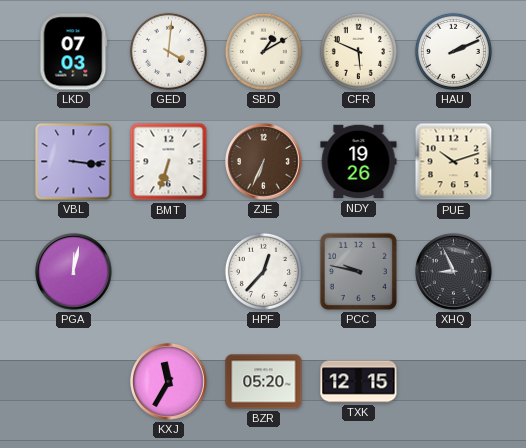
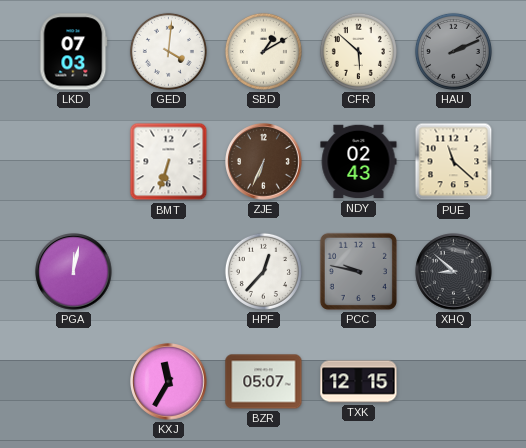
CFR: 5:49 -> 5:52 (358, 51)
HAU dial: white -> grey (453, 51)
VBL: 3:16 -> none (74, 162)
NDY: 19:26 -> 02:43 (359, 162)
PUE: 10:12 -> 11:22 (454, 162)
XHQ: 8:56 -> 8:52 (454, 272)
BZR: 05:20 -> 05:07 (264, 382)
